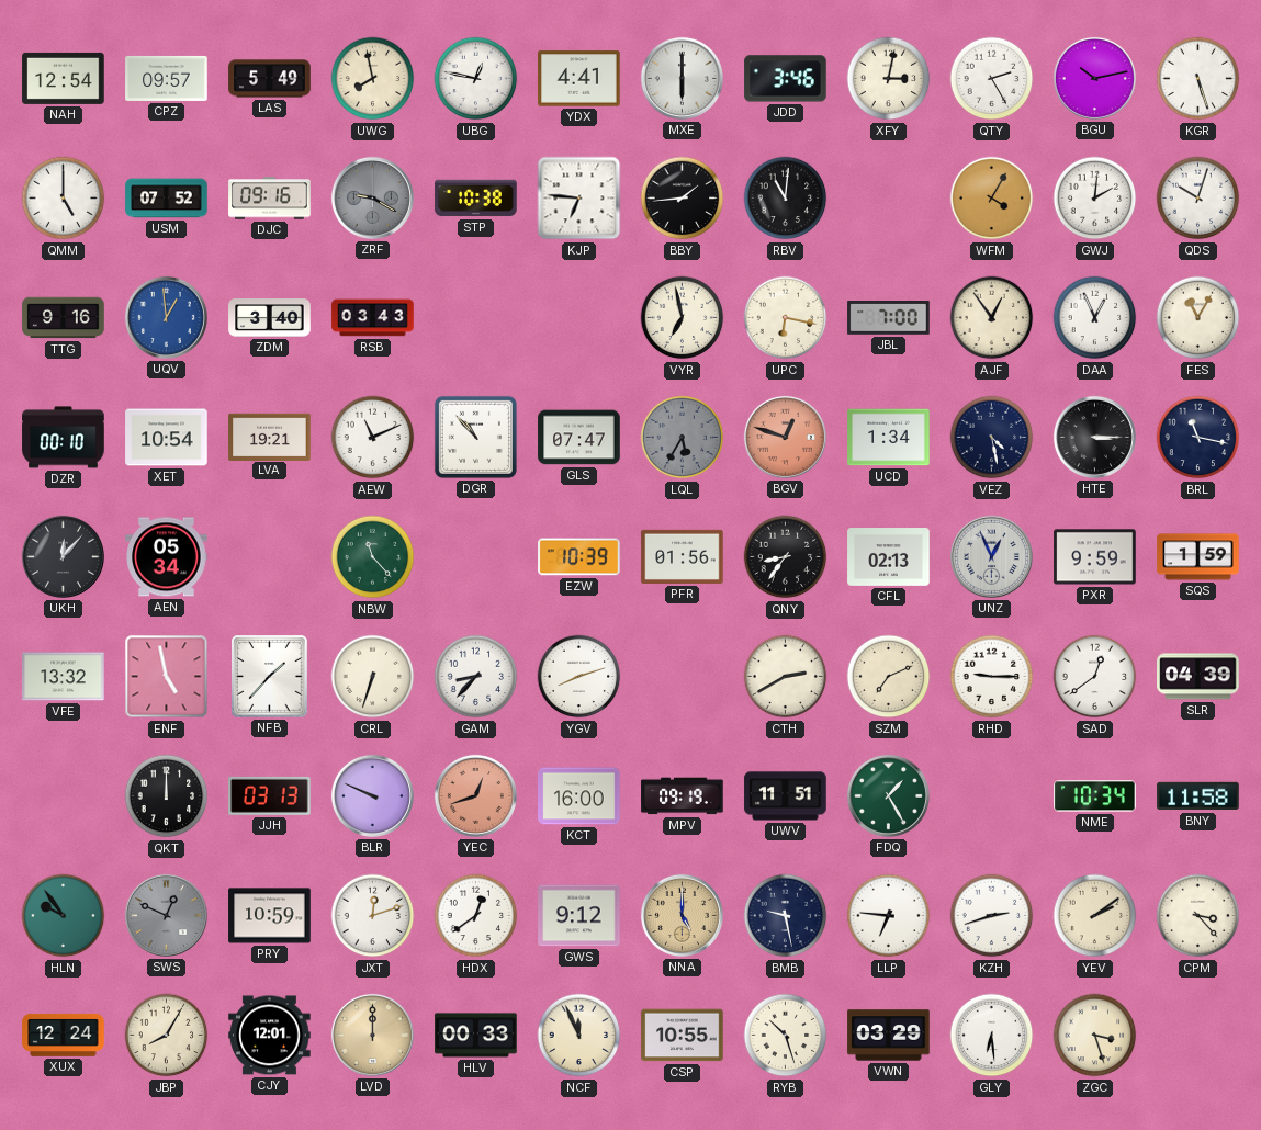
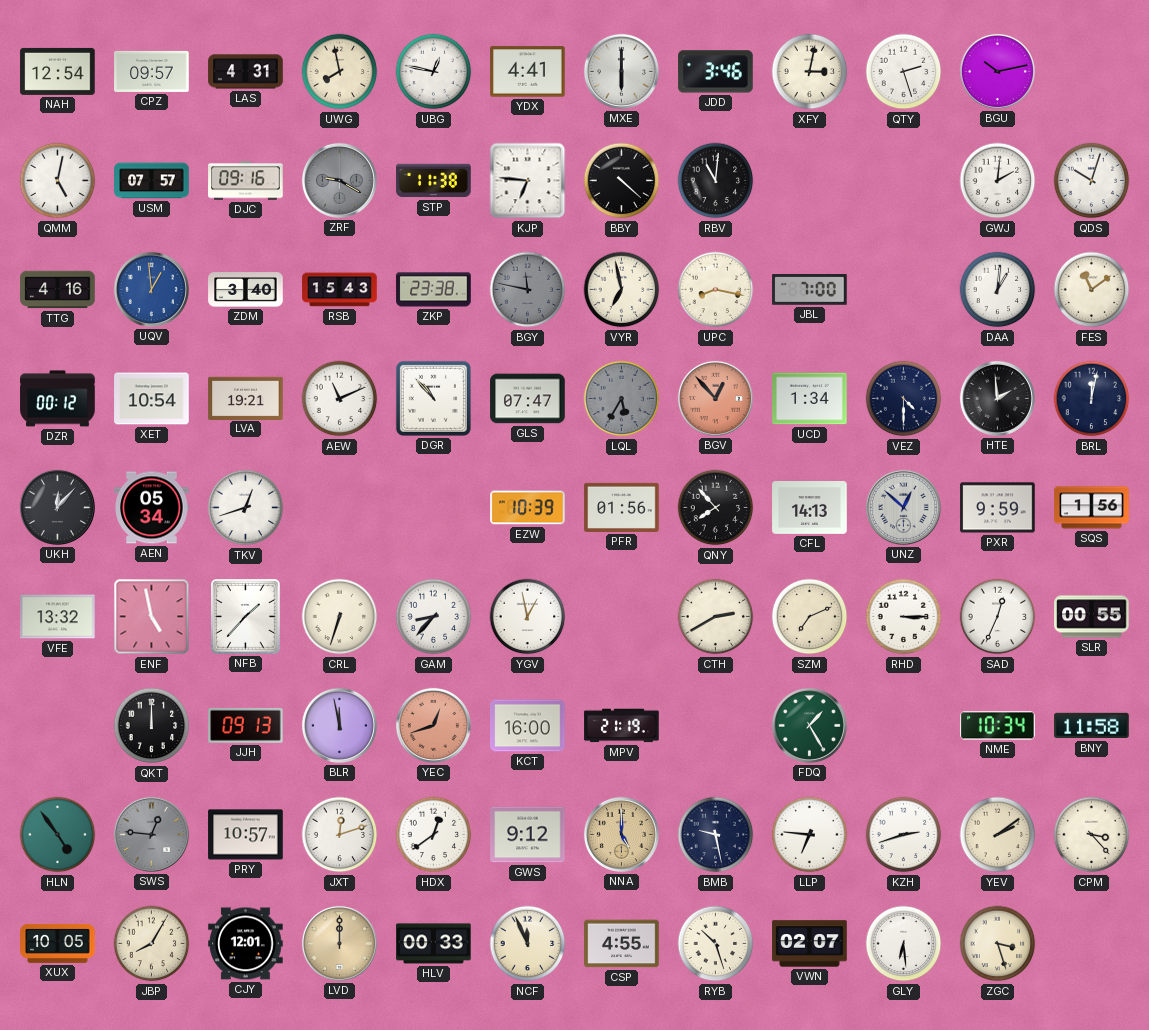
LAS: 5:49 -> 4:31 (246, 72)
QTY: 2:25 -> 2:27 (904, 72)
KGR: 5:27 -> none (1198, 79)
QMM: 5:00 -> 5:02 (58, 181)
USM: 07:52 -> 07:57 (152, 181)
STP: 10:38 -> 11:38 (434, 181)
BBY: 1:44 -> 4:22 (622, 181)
WFM: 4:05 -> none (992, 199)
TTG: 9:16 -> 4:16 (58, 290)
RSB: 03:43 -> 15:43 (340, 290)
ZKP: none -> 23:38 (434, 290)
BGY: none -> 11:47 (528, 290)
UPC: 6:17 -> 8:17 (716, 290)
AJF: 12:54 -> none (992, 318)
DAA: 12:56 -> 1:01 (998, 290)
FES: 11:05 -> 11:09 (1092, 290)
DZR: 00:10 -> 00:12 (58, 399)
BGV: 12:48 -> 12:53 (715, 398)
VEZ: 4:28 -> 4:30 (904, 399)
HTE: 3:15 -> 1:59 (997, 398)
BRL: 11:17 -> 12:02 (1092, 399)
TKV: none -> 12:42 (246, 508)
NBW: 11:23 -> none (373, 557)
QNY: 8:36 -> 7:53 (716, 508)
CFL: 02:13 -> 14:13 (810, 508)
UNZ: 12:56 -> 12:52 (903, 507)
SQS: 1:59 -> 1:56 (1092, 508)
YGV: 8:12 -> 12:58 (528, 617)
RHD: 9:15 -> 3:15 (904, 617)
SAD: 12:39 -> 12:34 (998, 617)
SLR: 04:39 -> 00:55 (1092, 617)
JJH: 03:13 -> 09:13 (246, 725)
BLR: 9:49 -> 11:58 (339, 725)
MPV: 09:19 -> 21:19 (622, 726)
UWV: 11:51 -> none (786, 796)
HLN: 9:54 -> 4:54 (58, 835)
SWS: 12:49 -> 12:46 (151, 834)
PRY: 10:59 -> 10:57 (246, 835)
XUX: 12:24 -> 10:05 (58, 943)
CSP: 10:55 -> 4:55 (622, 944)
VWN: 03:29 -> 02:07 (810, 944)
